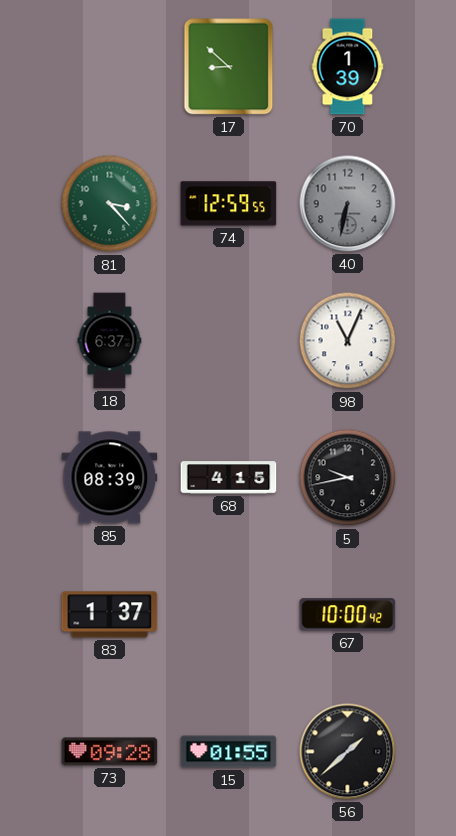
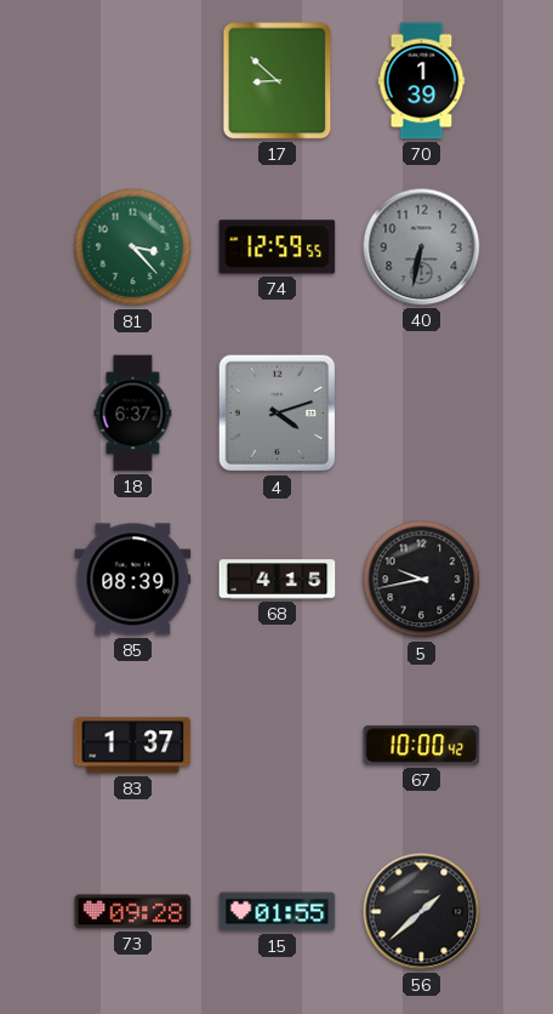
4: none -> 4:12 (278, 414)
98: 11:04 -> none (348, 341)
